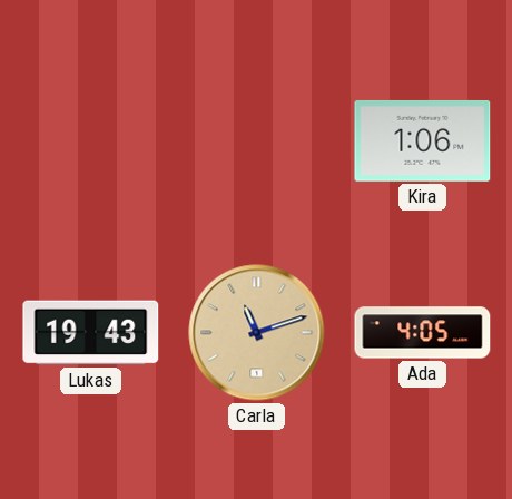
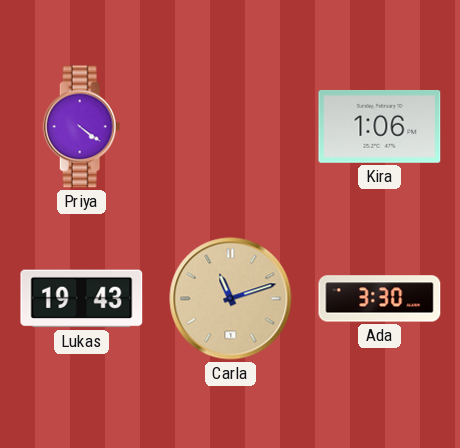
Priya: none -> 4:21 (82, 127)
Ada: 4:05 -> 3:30 (380, 299)
